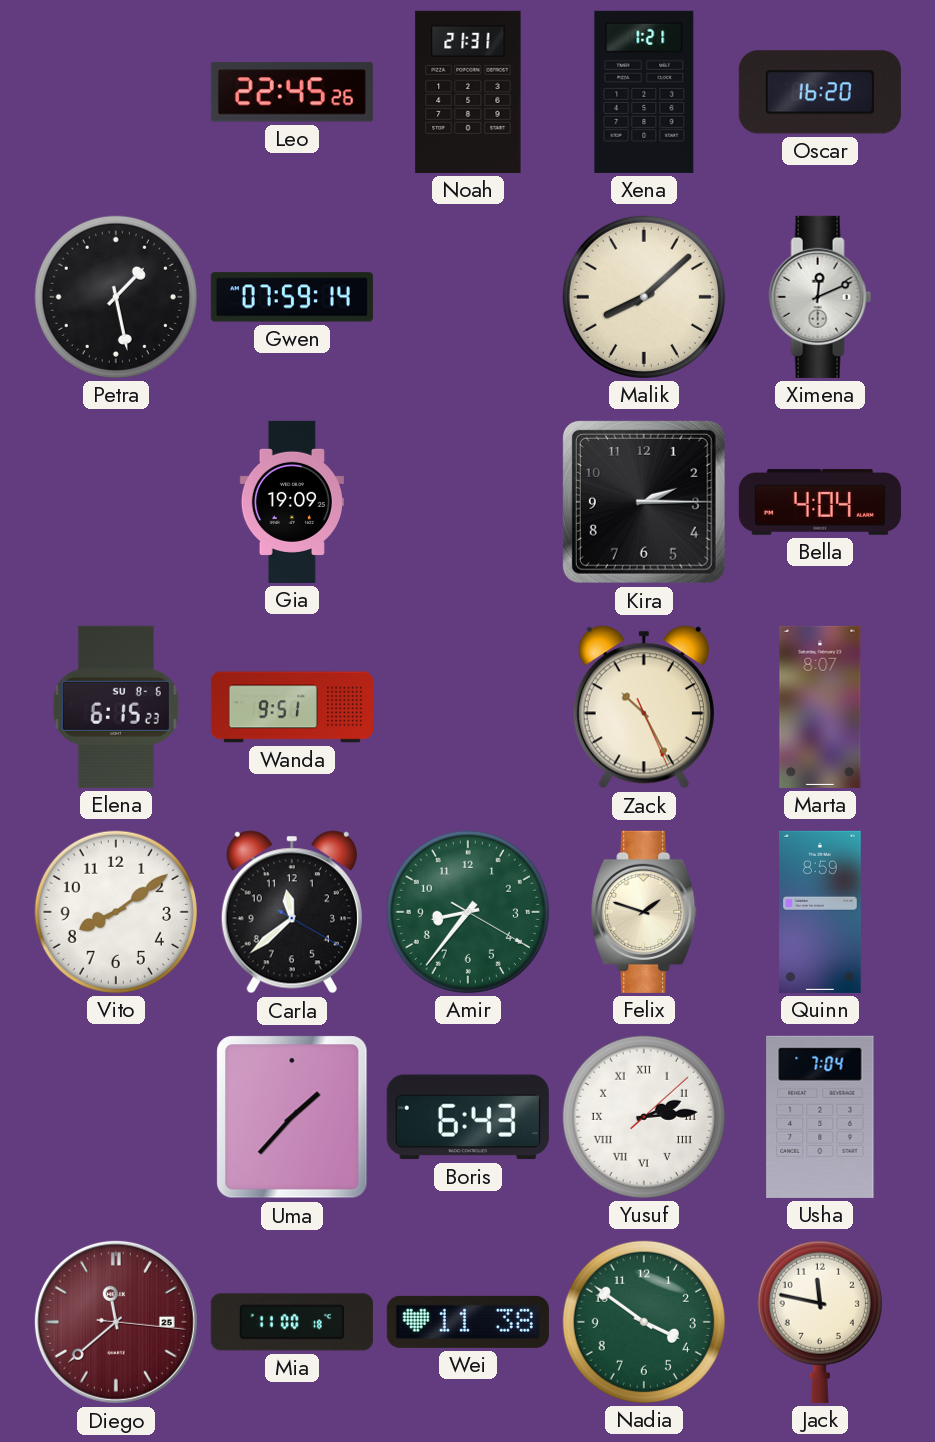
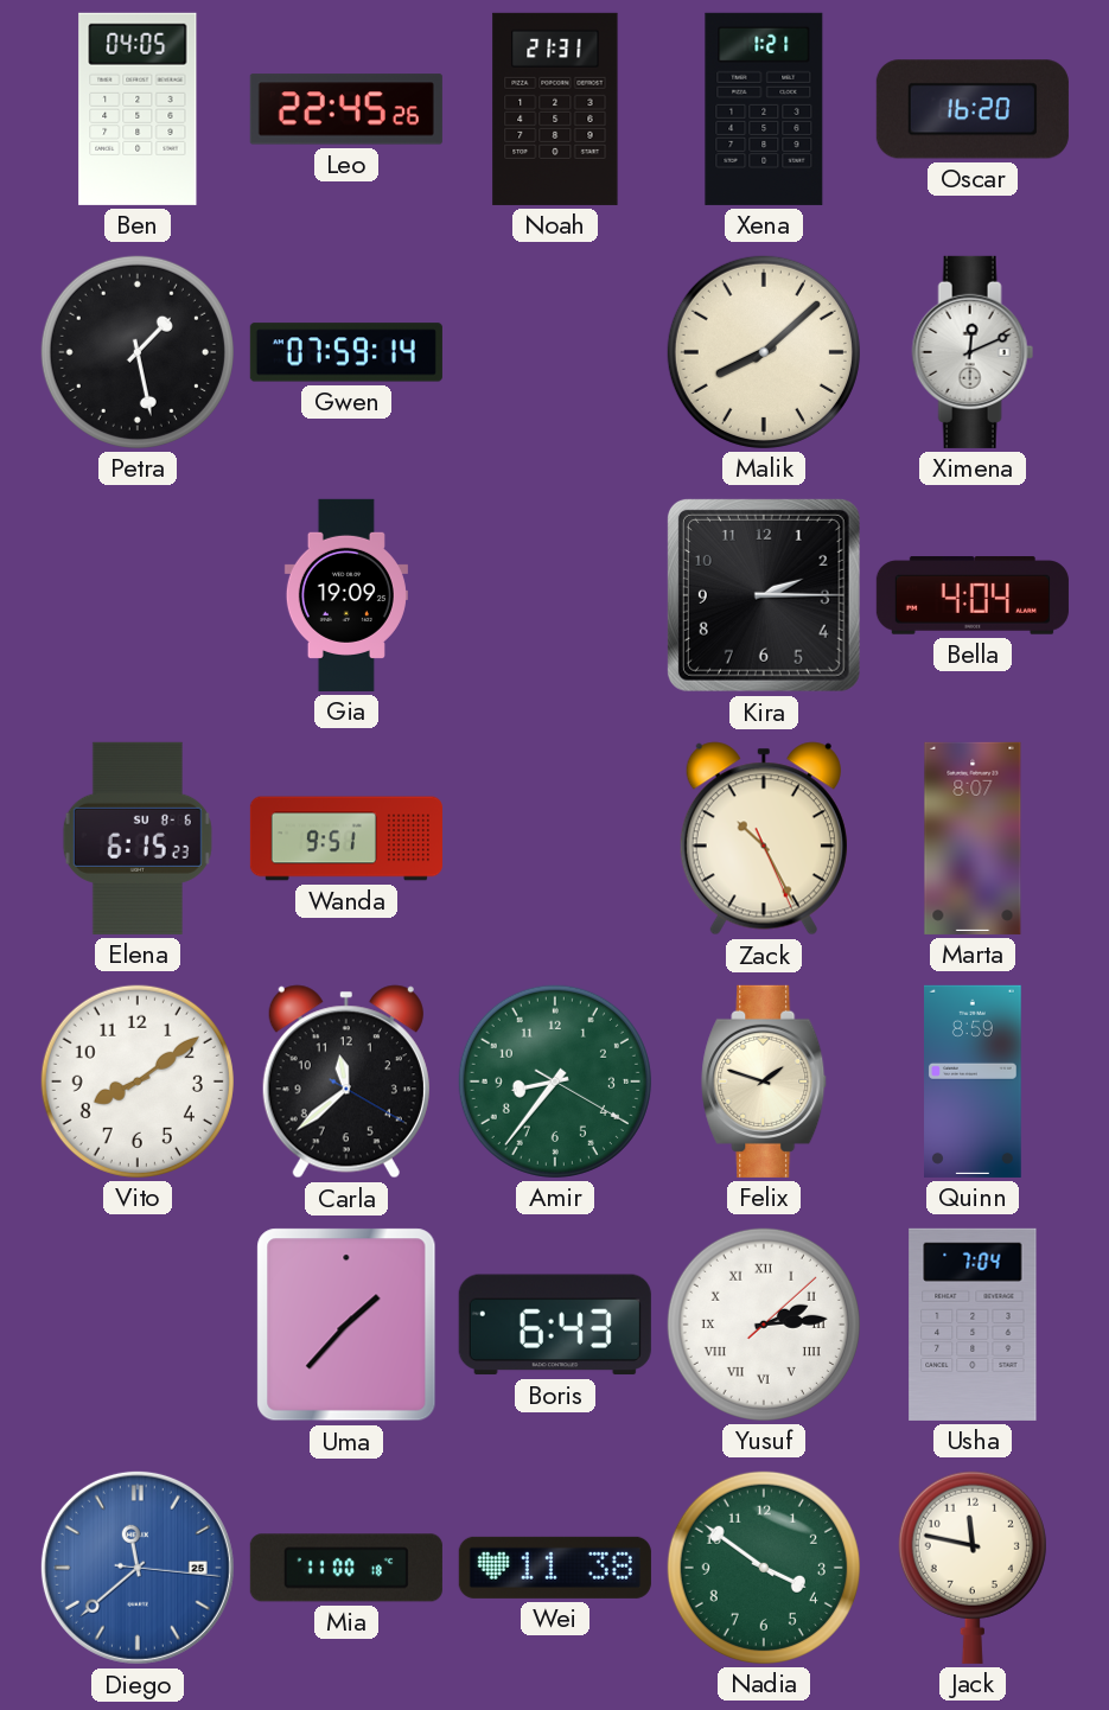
Ben: none -> 04:05 (138, 109)
Diego dial: burgundy -> blue (138, 1568)
